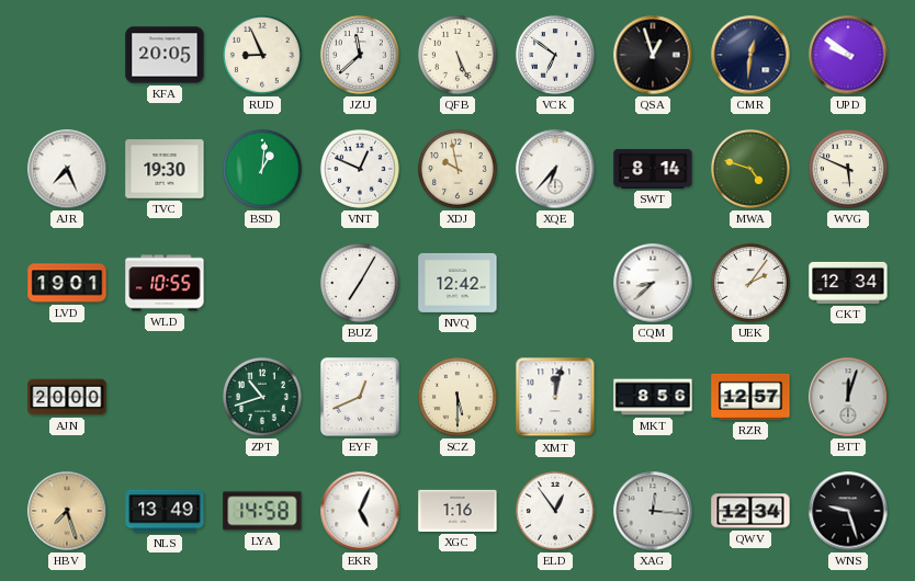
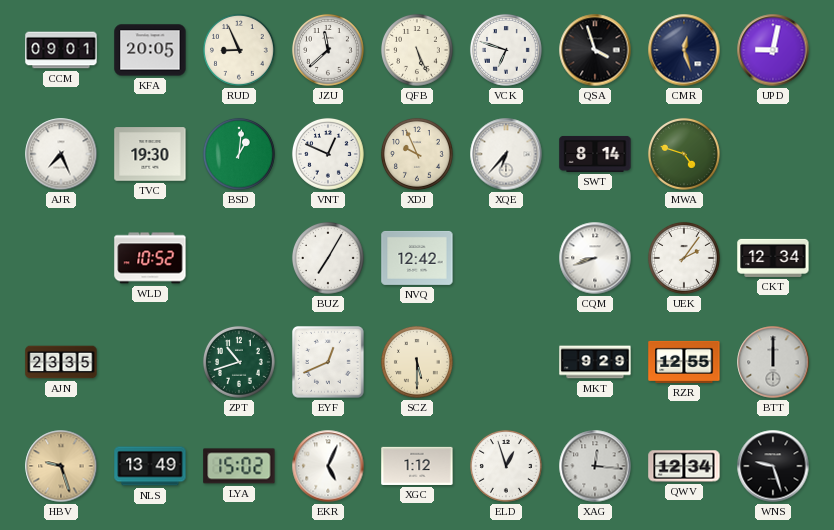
CCM: none -> 09:01 (61, 50)
VCK: 6:51 -> 6:48 (506, 50)
QSA: 12:57 -> 3:57 (595, 50)
CMR: 12:31 -> 12:27 (684, 50)
UPD: 9:51 -> 9:02 (773, 50)
XDJ: 9:58 -> 9:56 (417, 154)
WVG: 5:49 -> none (848, 169)
LVD: 19:01 -> none (67, 283)
WLD: 10:55 -> 10:52 (150, 258)
CQM: 8:38 -> 8:42 (595, 258)
AJN: 20:00 -> 23:35 (61, 362)
XMT: 12:02 -> none (555, 397)
MKT: 8:56 -> 9:29 (595, 362)
RZR: 12:57 -> 12:55 (684, 362)
BTT: 12:03 -> 12:00 (773, 362)
HBV: 7:27 -> 9:27 (61, 466)
LYA: 14:58 -> 15:02 (239, 466)
XGC: 1:16 -> 1:12 (417, 466)
ELD: 12:54 -> 12:57 (506, 466)
